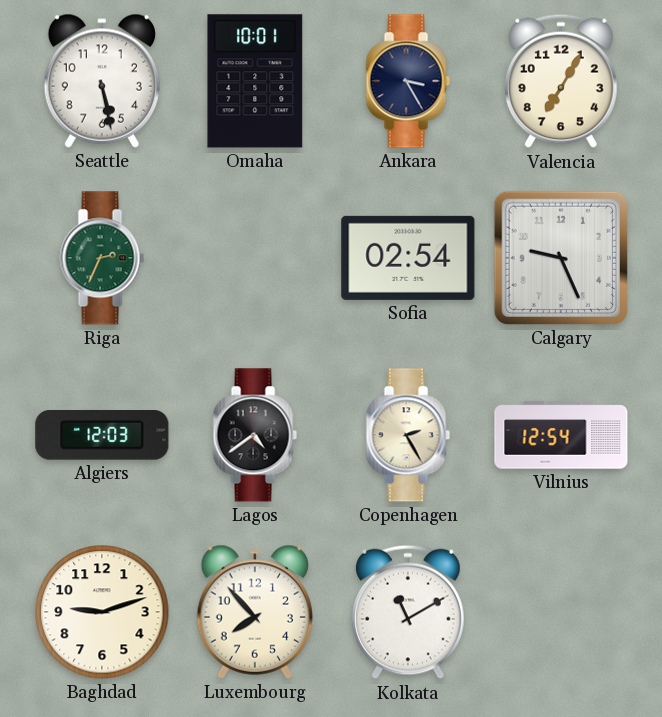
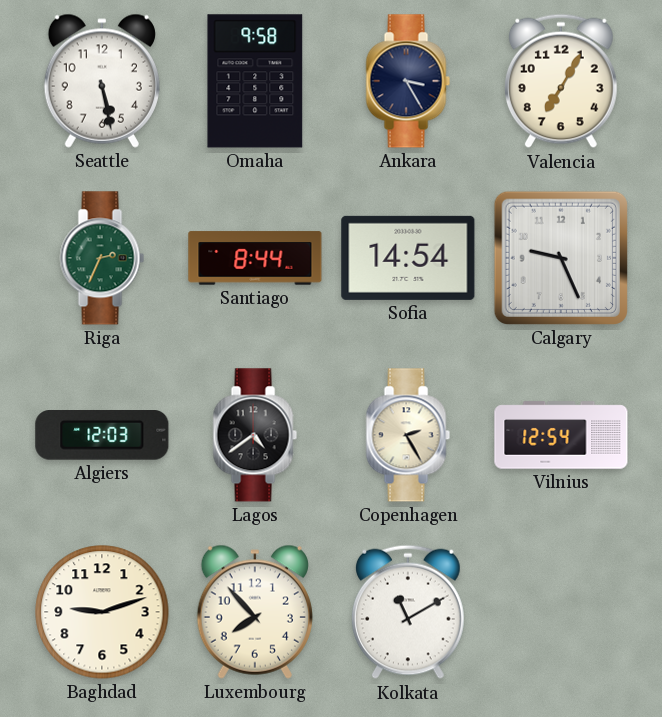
Omaha: 10:01 -> 9:58 (255, 81)
Santiago: none -> 8:44 (255, 258)
Sofia: 02:54 -> 14:54 (408, 258)
